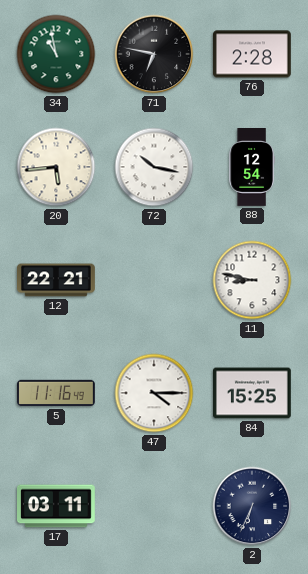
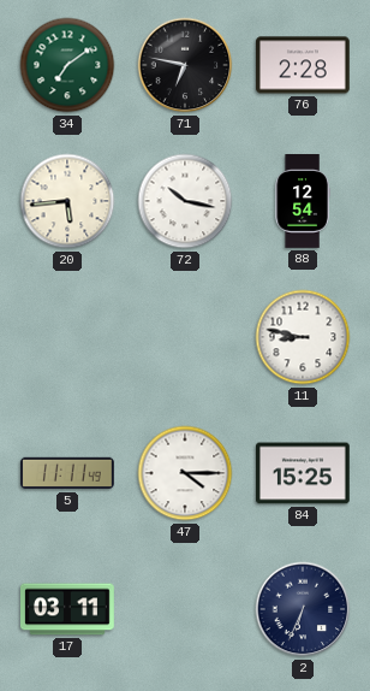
34: 10:58 -> 7:09 (67, 65)
12: 22:21 -> none (57, 280)
5: 11:16 -> 11:11 (68, 473)
